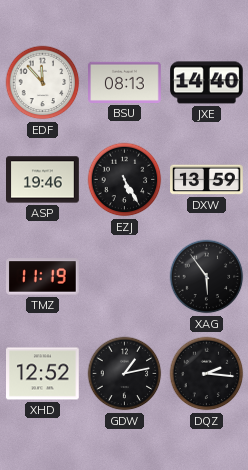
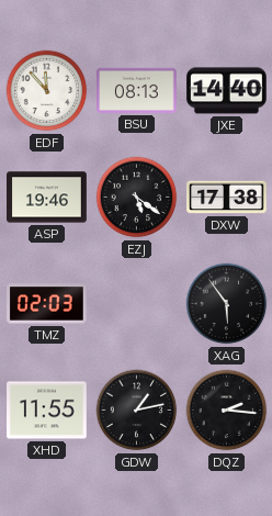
EZJ: 5:25 -> 5:21 (137, 198)
DXW: 13:59 -> 17:38 (227, 198)
TMZ: 11:19 -> 02:03 (47, 304)
XHD: 12:52 -> 11:55 (47, 411)
